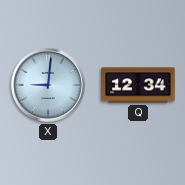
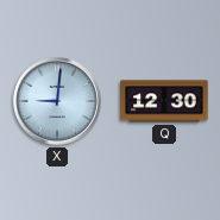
Q: 12:34 -> 12:30 (164, 101)
